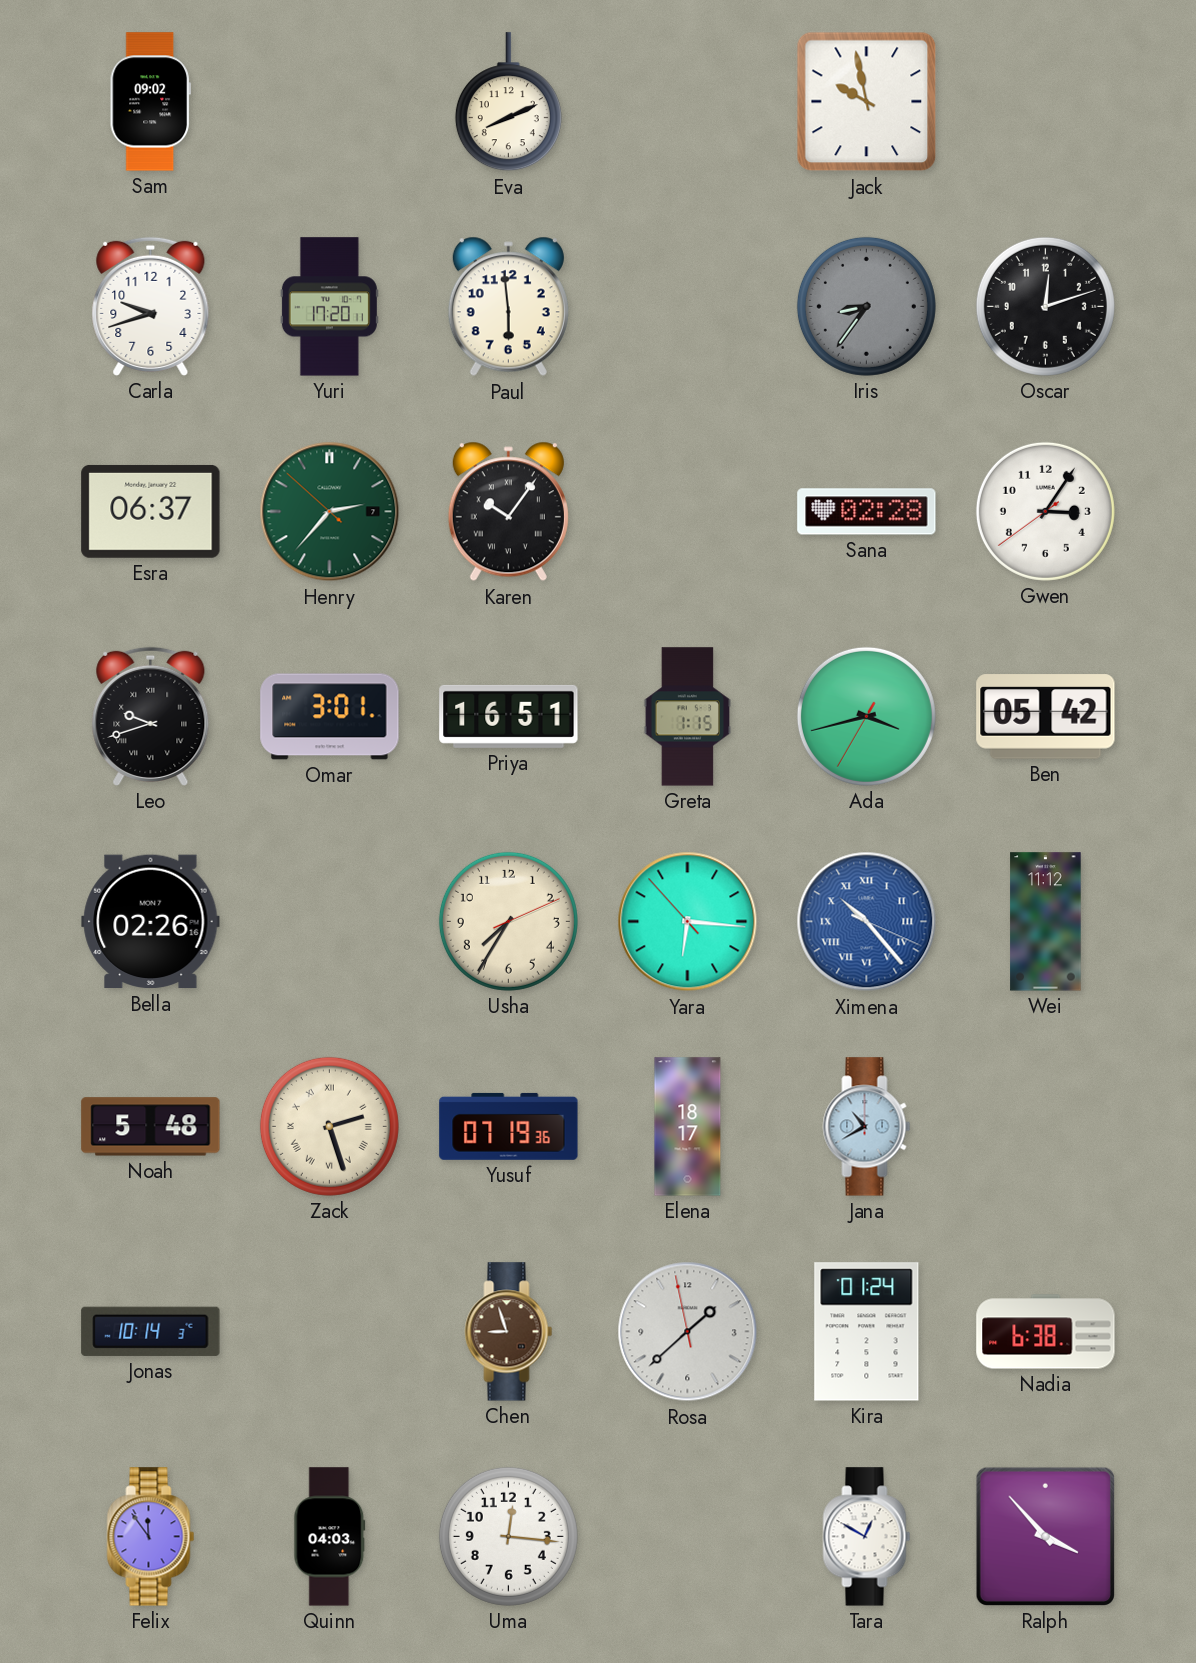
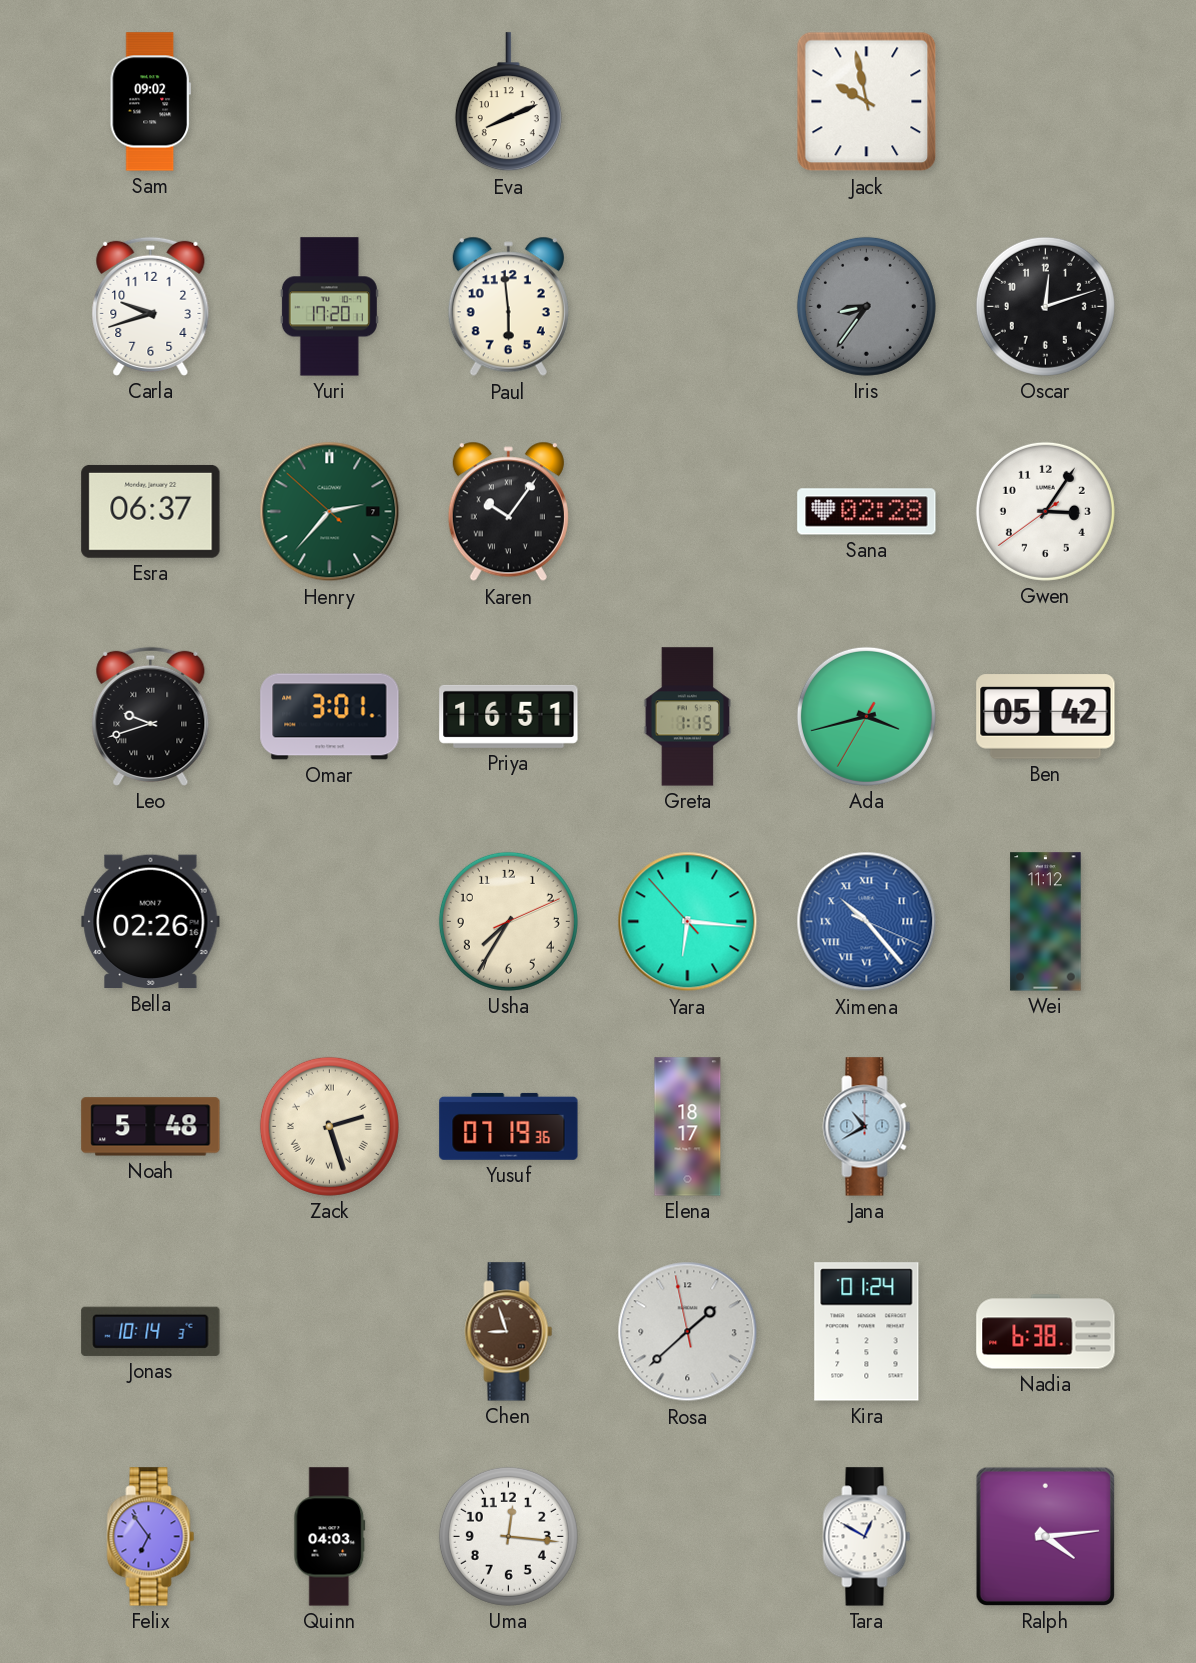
Felix: 11:54 -> 6:54 (151, 1537)
Ralph: 3:53 -> 4:14 (1045, 1536)
